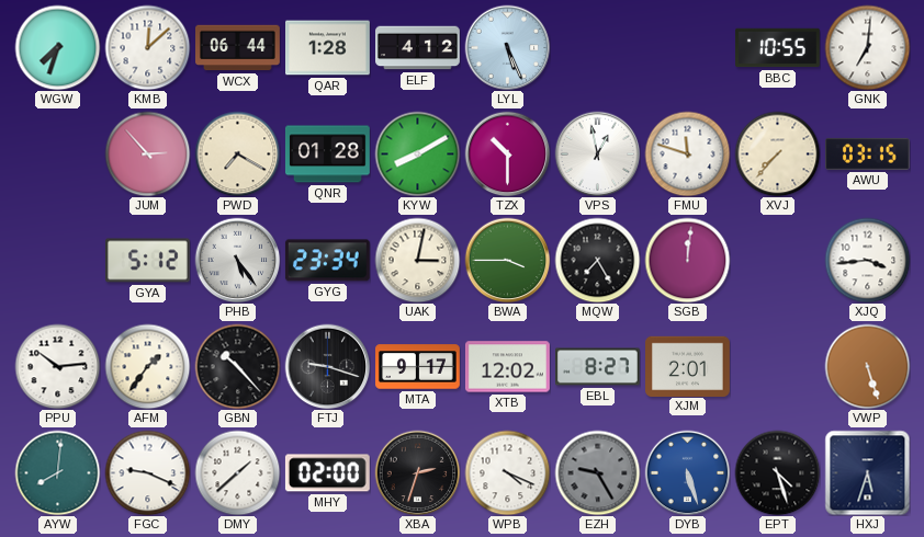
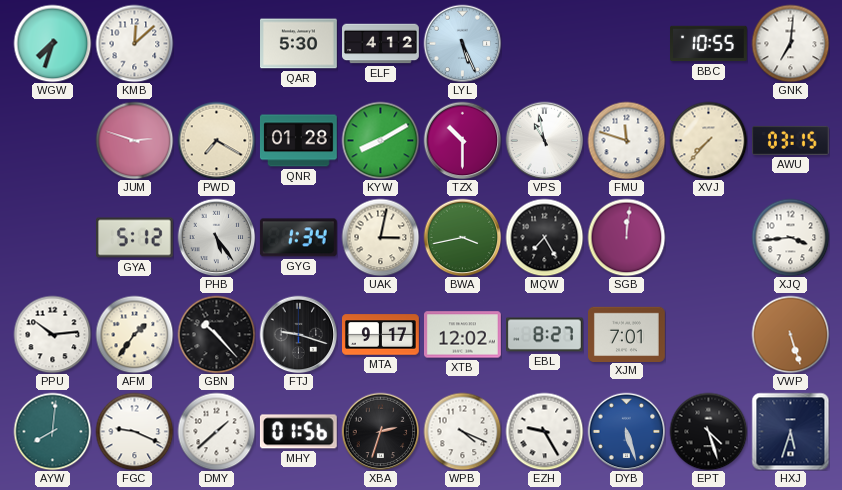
WCX: 06:44 -> none (238, 48)
QAR: 1:28 -> 5:30 (299, 44)
JUM: 2:53 -> 2:48 (134, 140)
VPS: 12:58 -> 10:58 (544, 140)
GYG: 23:34 -> 1:34 (298, 238)
BWA: 3:45 -> 3:43 (462, 237)
XJM: 2:01 -> 7:01 (627, 334)
MHY: 02:00 -> 01:56 (298, 432)
EZH dial: grey -> white (544, 431)
